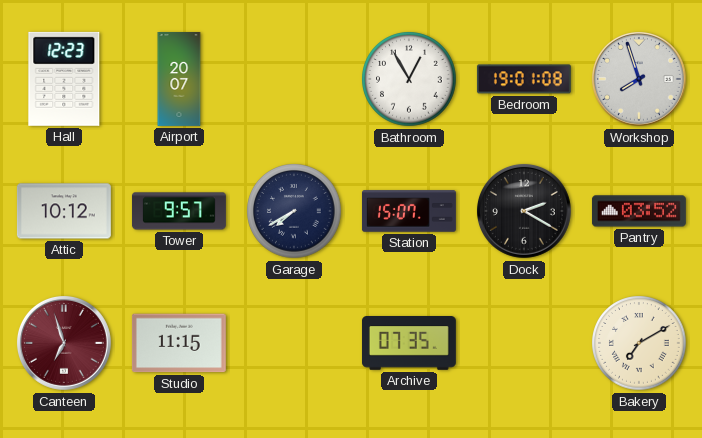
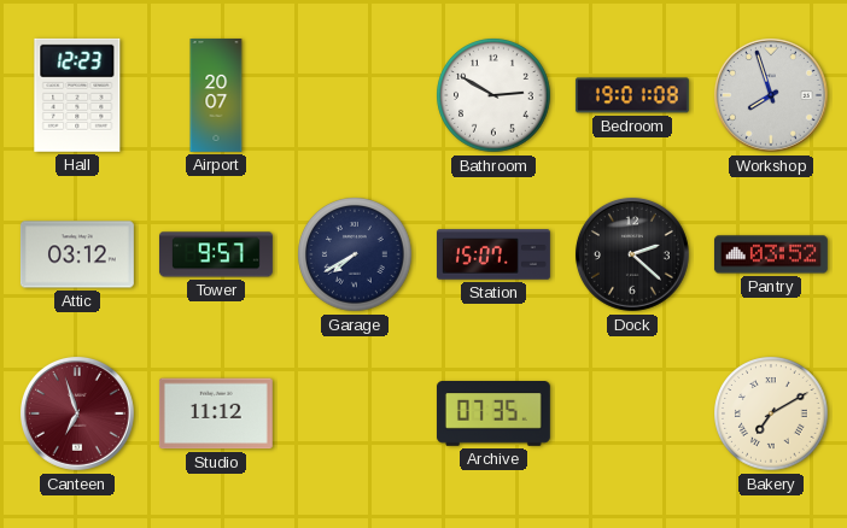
Bathroom: 12:55 -> 2:50 (493, 95)
Attic: 10:12 -> 03:12 (77, 254)
Dock: 2:20 -> 2:22 (632, 254)
Studio: 11:15 -> 11:12 (216, 413)
